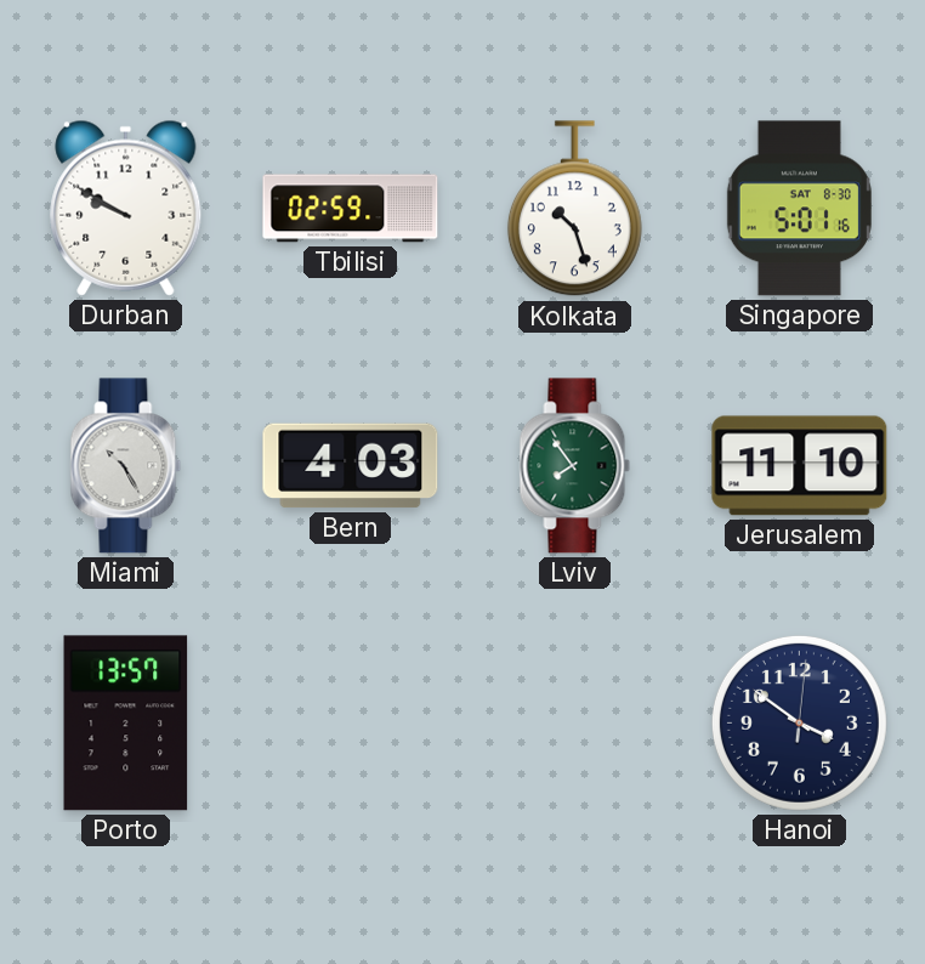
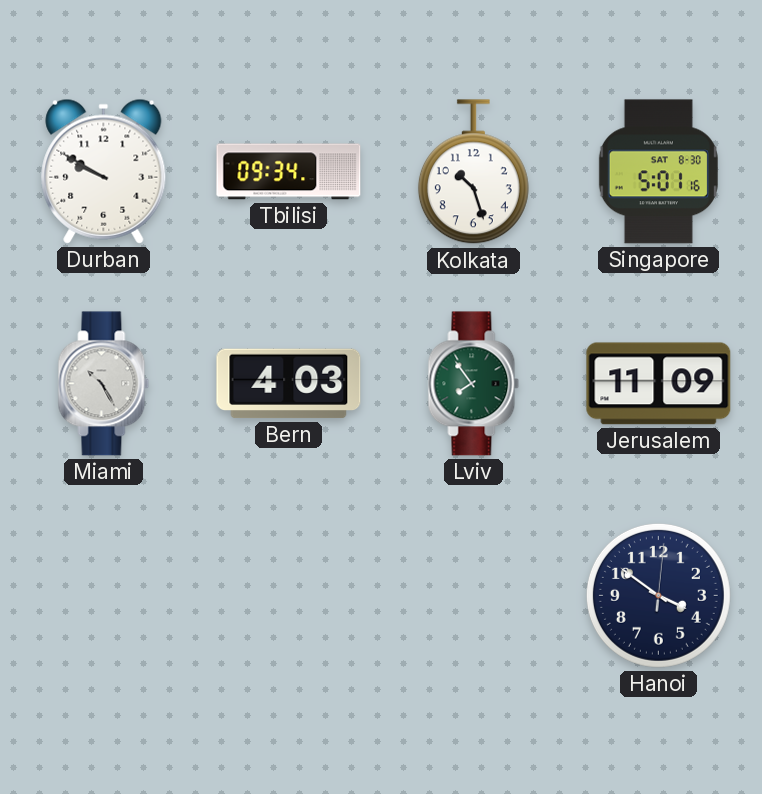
Tbilisi: 02:59 -> 09:34 (289, 172)
Jerusalem: 11:10 -> 11:09 (659, 384)
Porto: 13:57 -> none (126, 724)
